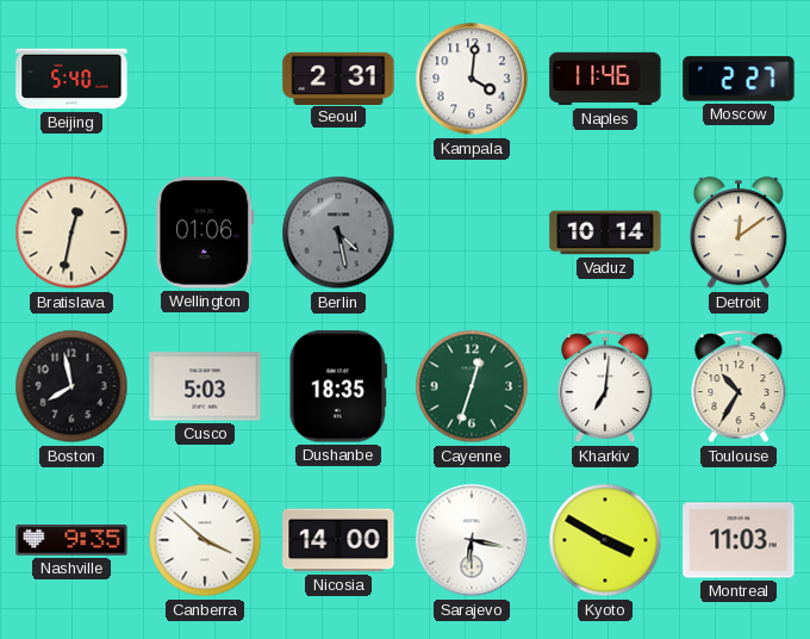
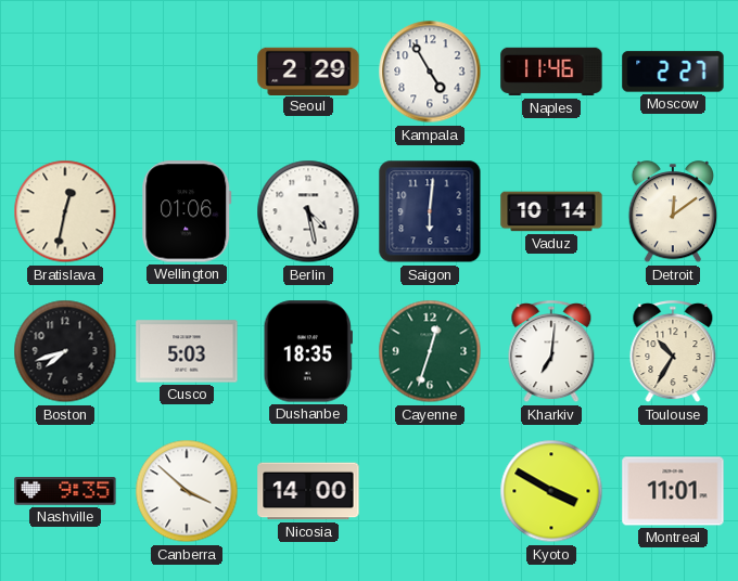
Beijing: 5:40 -> none (71, 79)
Seoul: 2:31 -> 2:29 (308, 70)
Kampala: 4:01 -> 4:55 (430, 72)
Berlin dial: grey -> white (308, 211)
Saigon: none -> 6:01 (430, 211)
Boston: 7:58 -> 7:42 (65, 351)
Sarajevo: 6:17 -> none (472, 540)
Montreal: 11:03 -> 11:01 (673, 491)
